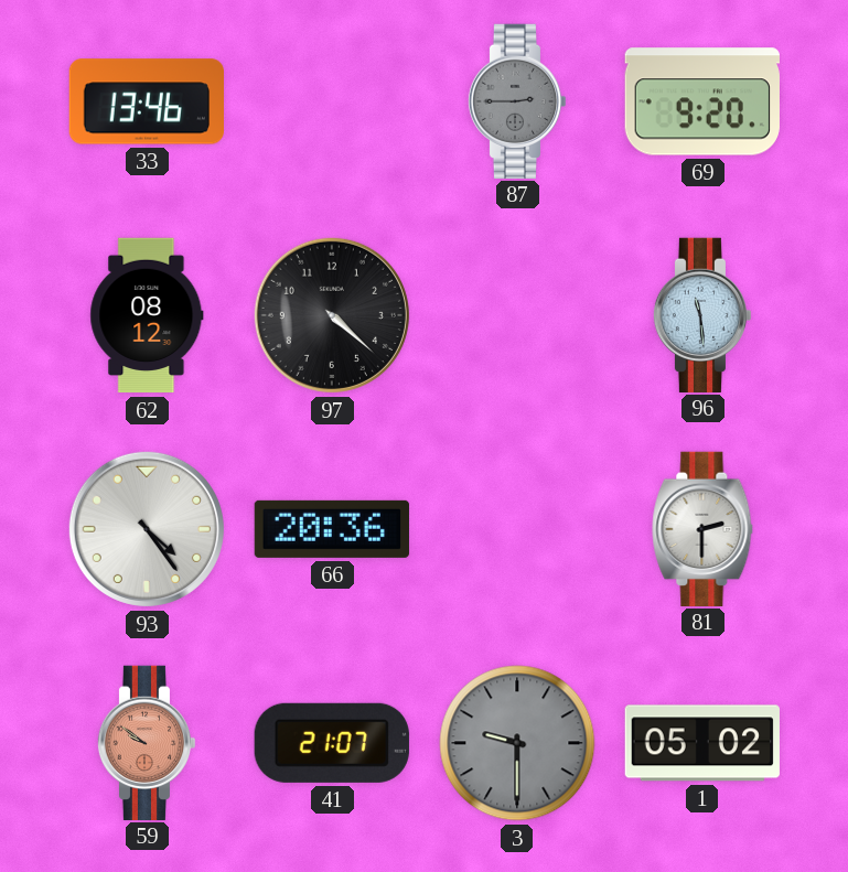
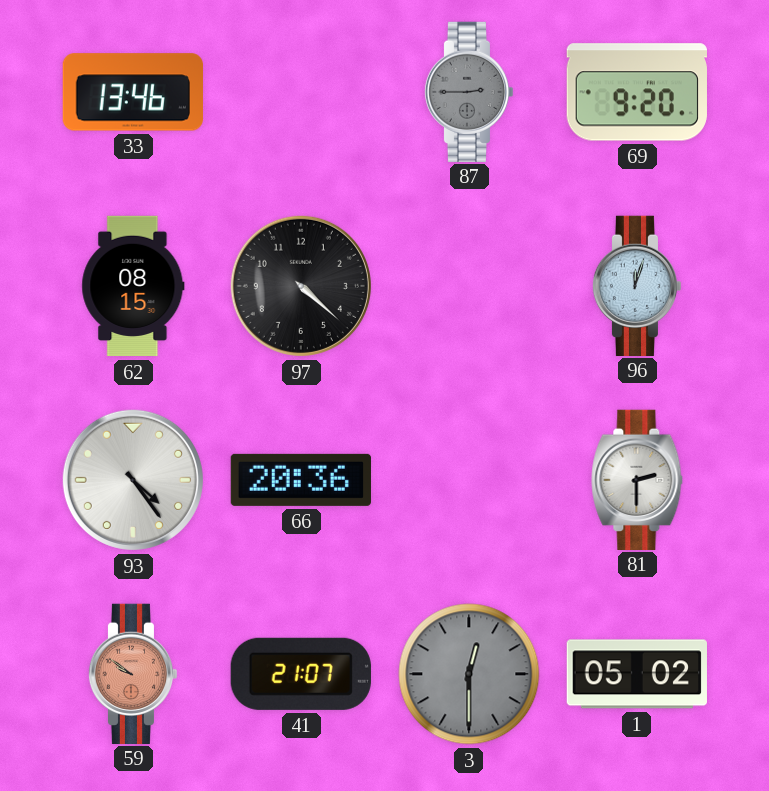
62: 08:12 -> 08:15 (133, 286)
96: 11:29 -> 12:03 (637, 285)
3: 9:30 -> 12:30 (469, 674)
